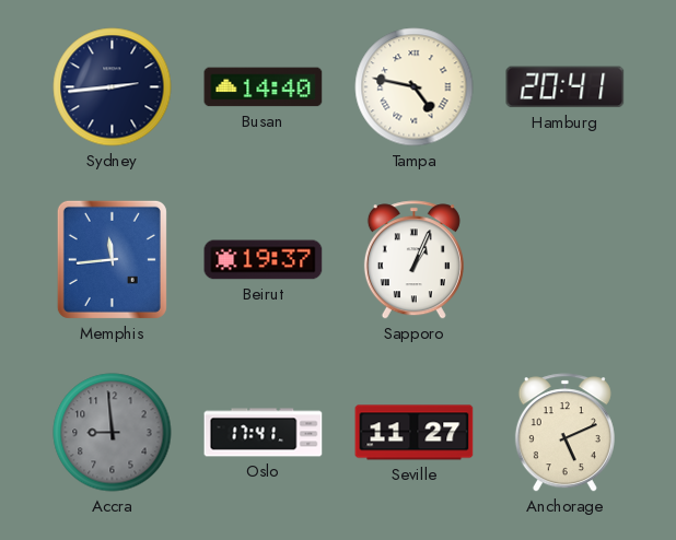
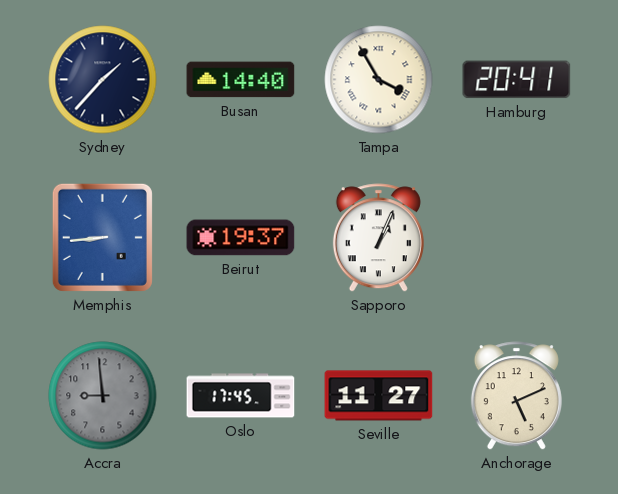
Sydney: 2:44 -> 1:37 (103, 80)
Tampa: 4:47 -> 3:55 (379, 80)
Memphis: 11:44 -> 8:44 (102, 237)
Oslo: 17:41 -> 17:45 (241, 396)
